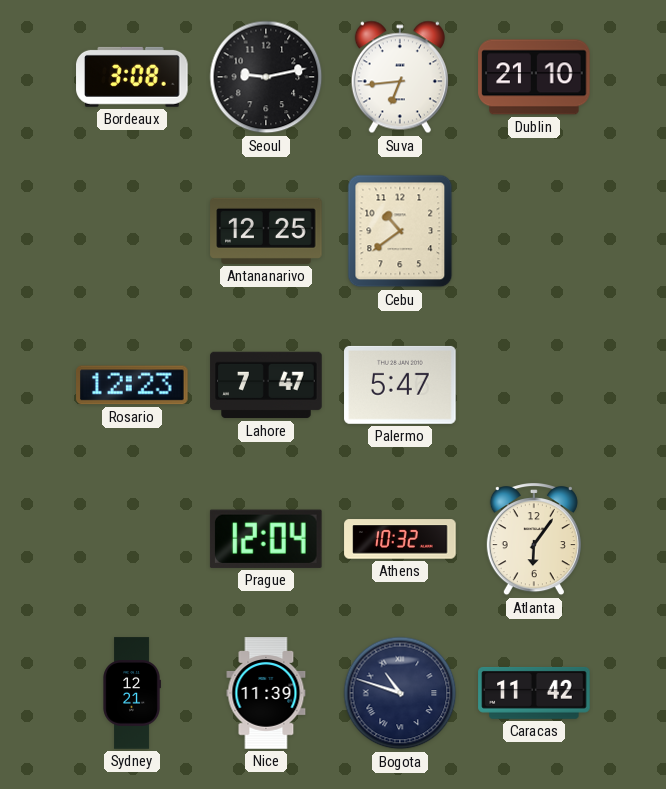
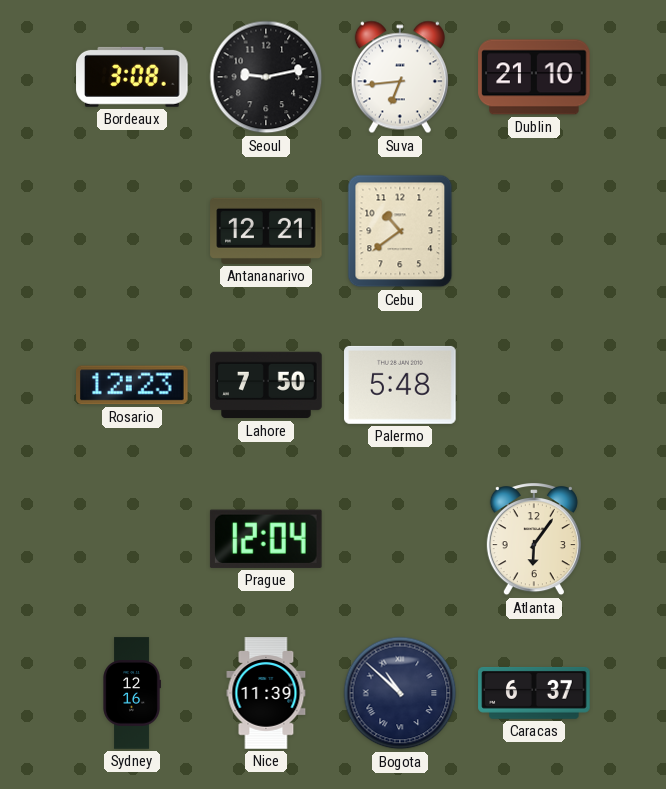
Antananarivo: 12:25 -> 12:21 (266, 231)
Lahore: 7:47 -> 7:50 (266, 385)
Palermo: 5:47 -> 5:48 (400, 385)
Athens: 10:32 -> none (400, 539)
Sydney: 12:21 -> 12:16 (132, 693)
Bogota: 10:48 -> 10:52 (400, 693)
Caracas: 11:42 -> 6:37 (534, 693)
